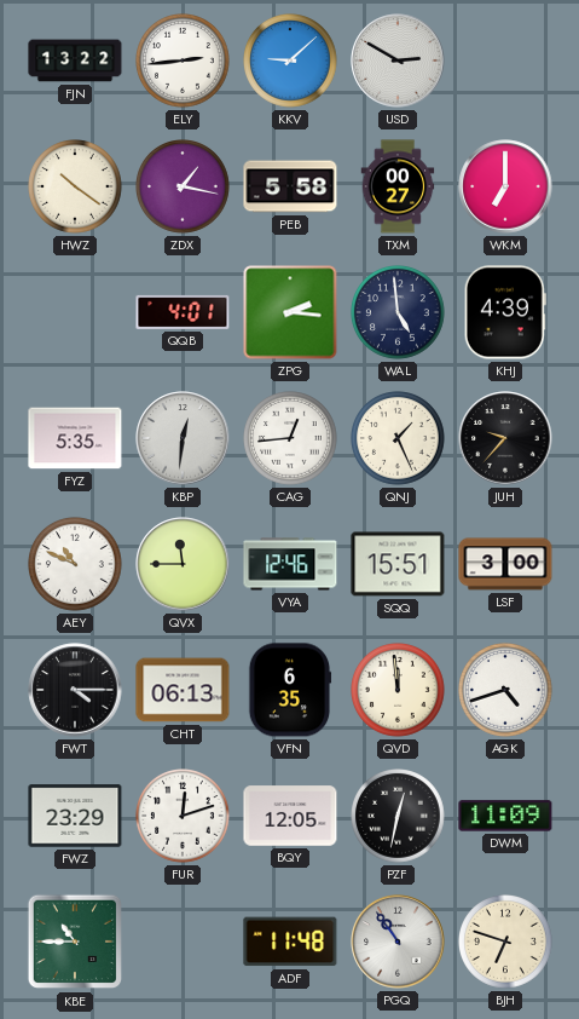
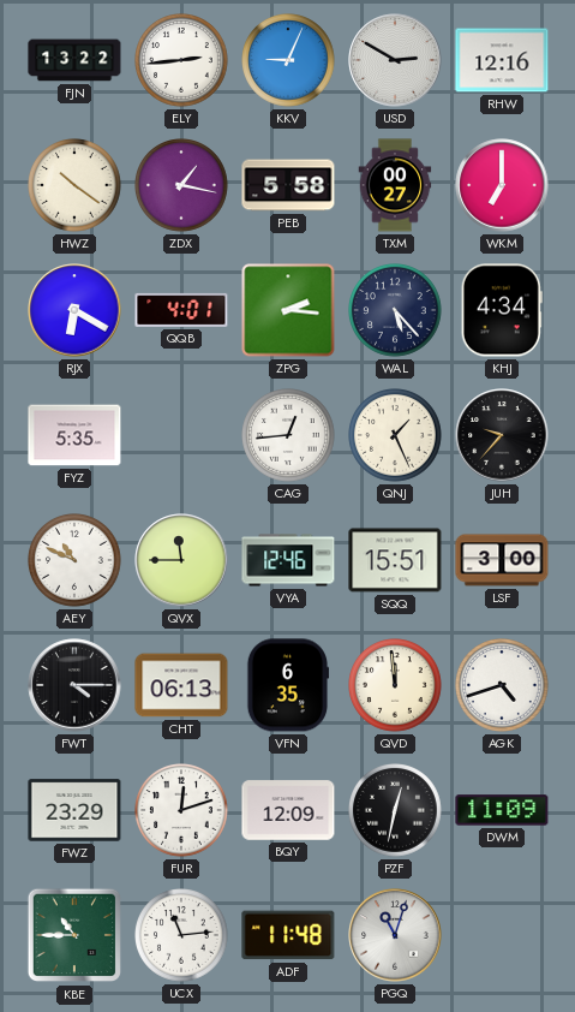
KKV: 9:08 -> 9:04 (289, 61)
RHW: none -> 12:16 (502, 60)
RJX: none -> 6:20 (74, 310)
WAL: 4:59 -> 5:23 (396, 311)
KHJ: 4:39 -> 4:34 (502, 310)
KBP: 12:31 -> none (183, 438)
BQY: 12:05 -> 12:09 (288, 810)
UCX: none -> 11:14 (182, 936)
PGQ: 10:54 -> 11:03 (395, 935)
BJH: 6:48 -> none (506, 943)
